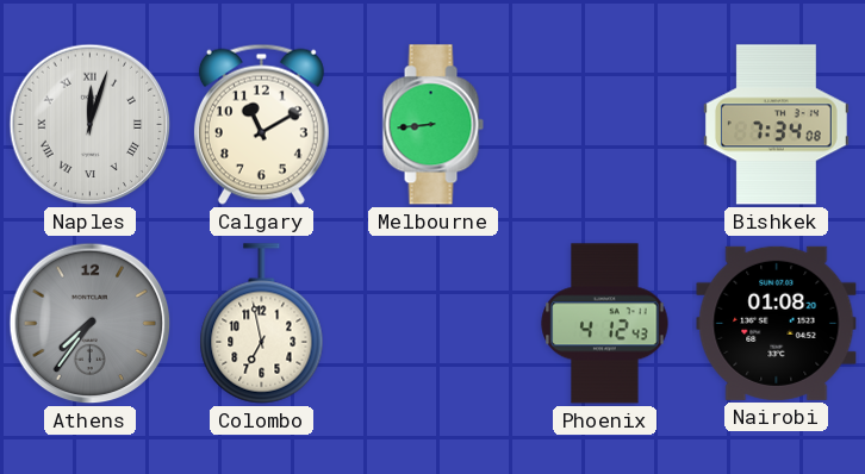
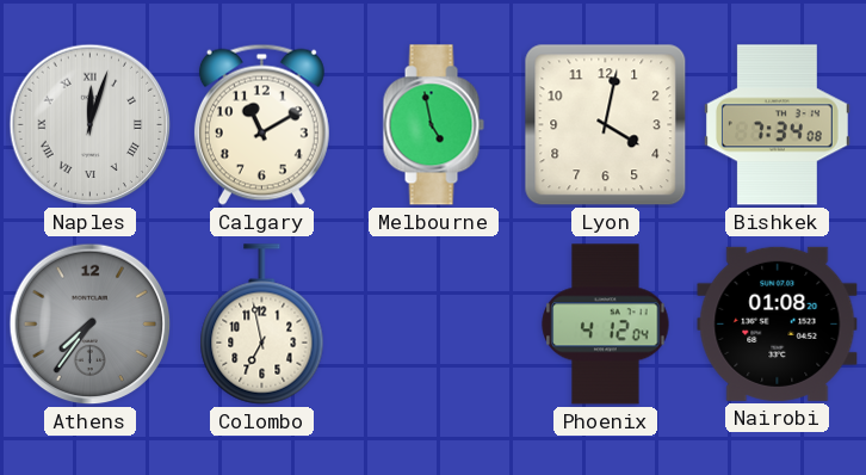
Melbourne: 8:44 -> 4:58 (433, 125)
Lyon: none -> 4:02 (606, 125)
Phoenix: 4:12:43 -> 4:12:04 (606, 325)
